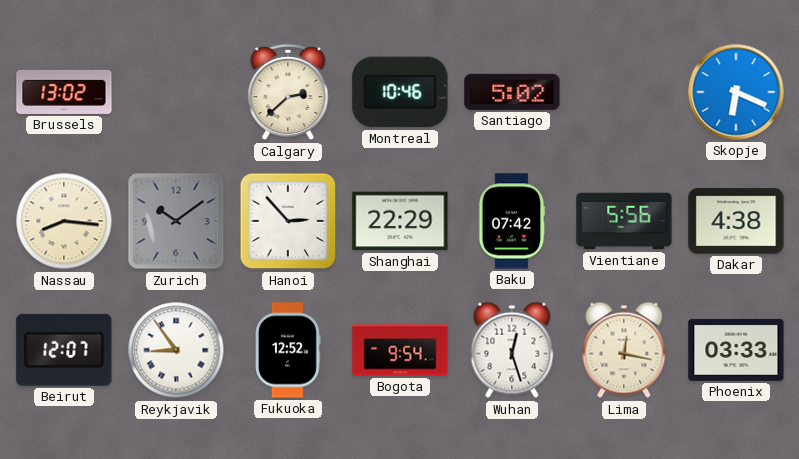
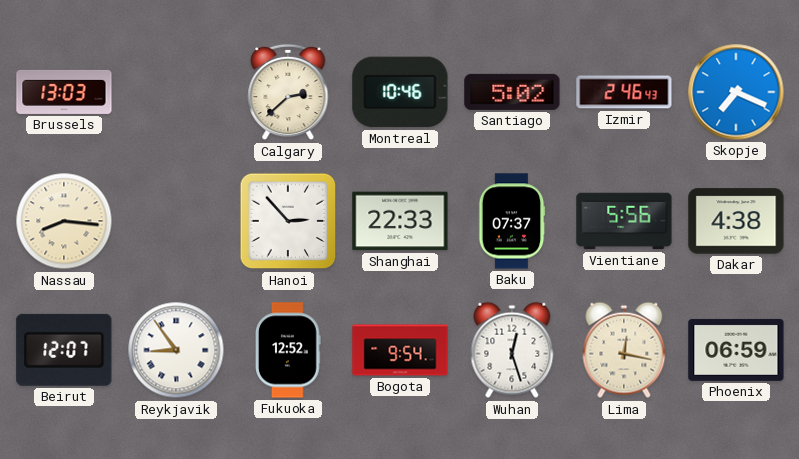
Brussels: 13:02 -> 13:03 (64, 92)
Izmir: none -> 2:46 (624, 92)
Skopje: 6:19 -> 7:19 (736, 92)
Zurich: 10:09 -> none (176, 221)
Shanghai: 22:29 -> 22:33 (400, 221)
Baku: 07:42 -> 07:37 (512, 221)
Phoenix: 03:33 -> 06:59 (736, 350)
